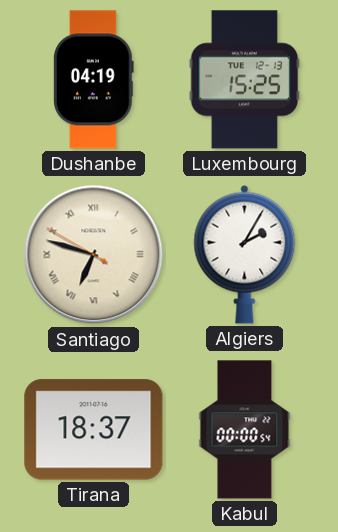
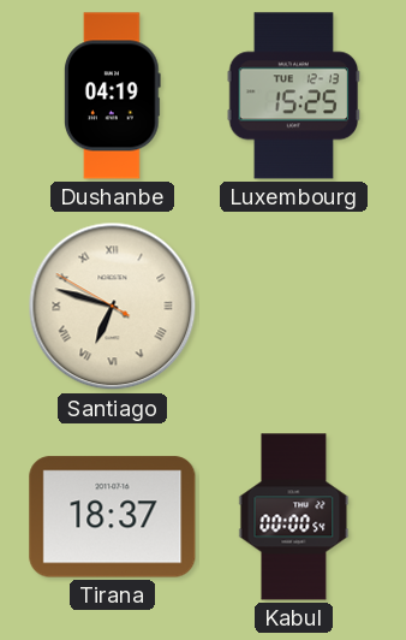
Algiers: 2:05 -> none (245, 254)
